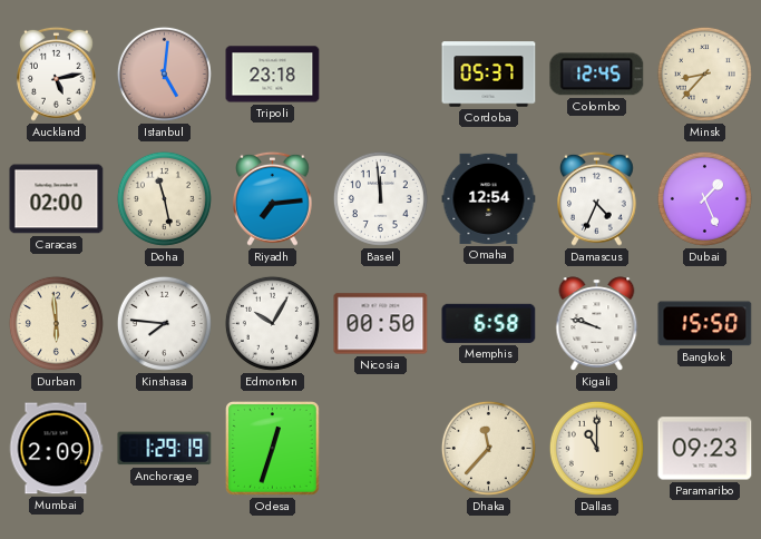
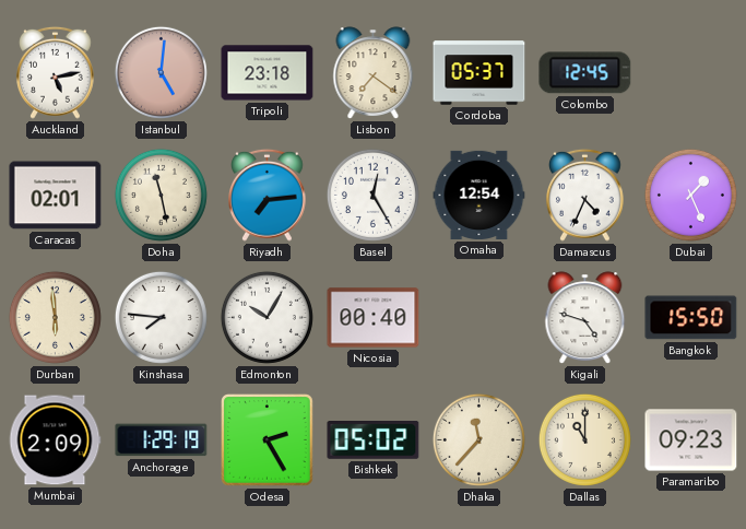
Lisbon: none -> 7:21 (374, 73)
Minsk: 8:37 -> none (704, 73)
Caracas: 02:00 -> 02:01 (56, 196)
Basel: 11:59 -> 12:25 (372, 195)
Nicosia: 00:50 -> 00:40 (374, 318)
Memphis: 6:58 -> none (489, 323)
Kigali: 9:48 -> 4:48 (585, 318)
Odesa: 12:33 -> 2:25 (268, 440)
Bishkek: none -> 05:02 (374, 440)
